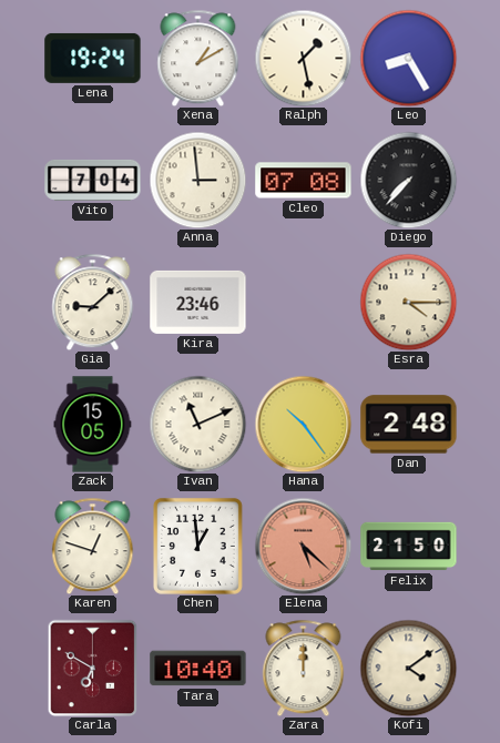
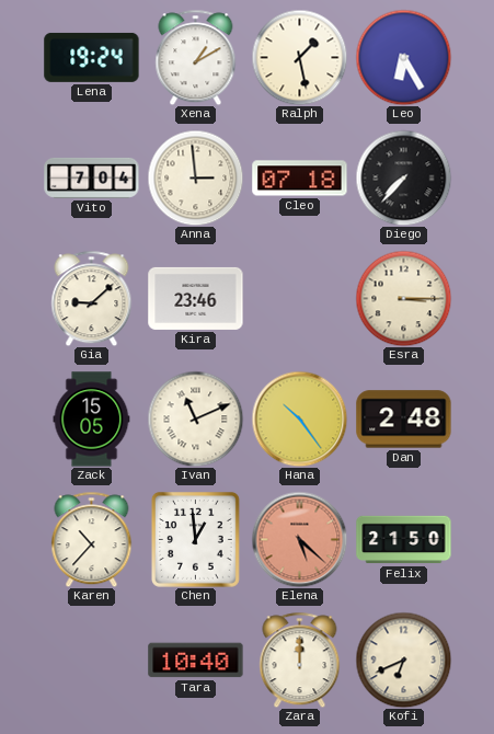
Leo: 8:25 -> 6:25 (403, 57)
Cleo: 07:08 -> 07:18 (300, 179)
Esra: 4:15 -> 3:15 (403, 298)
Karen: 12:48 -> 10:37 (92, 539)
Carla: 6:50 -> none (93, 668)
Kofi: 4:09 -> 6:41 (403, 660)
